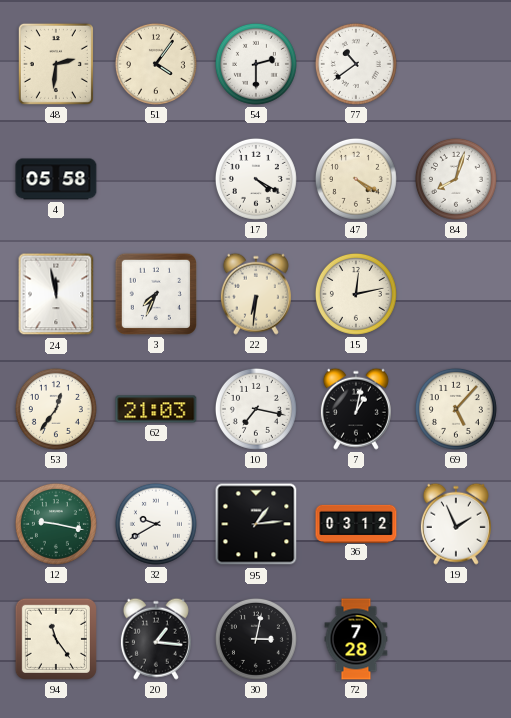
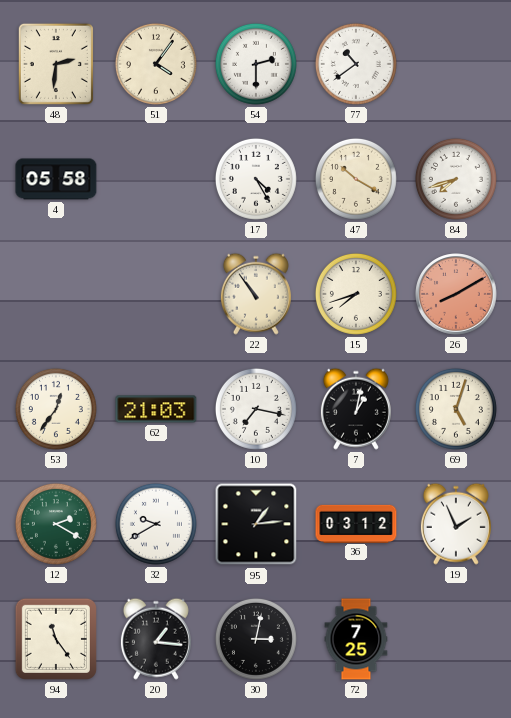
17: 4:20 -> 4:25 (256, 179)
47: 4:20 -> 10:20 (356, 179)
84: 8:03 -> 7:42 (456, 179)
24: 11:58 -> none (56, 294)
3: 7:34 -> none (156, 294)
22: 6:31 -> 10:54 (256, 294)
15: 12:13 -> 7:42 (356, 294)
26: none -> 8:10 (456, 294)
69: 5:07 -> 5:03 (456, 409)
12: 9:17 -> 2:20 (56, 524)
72: 7:28 -> 7:25 (356, 639)
